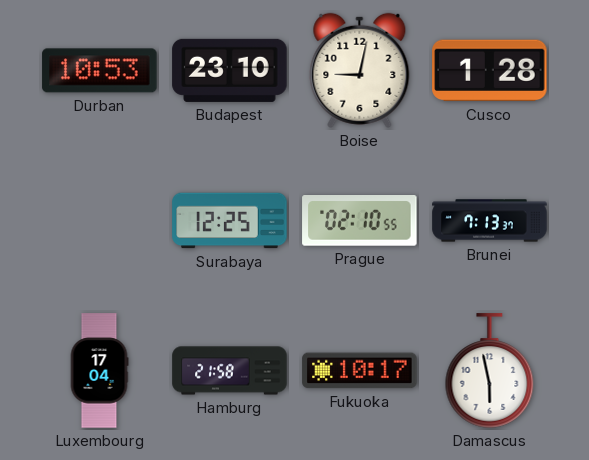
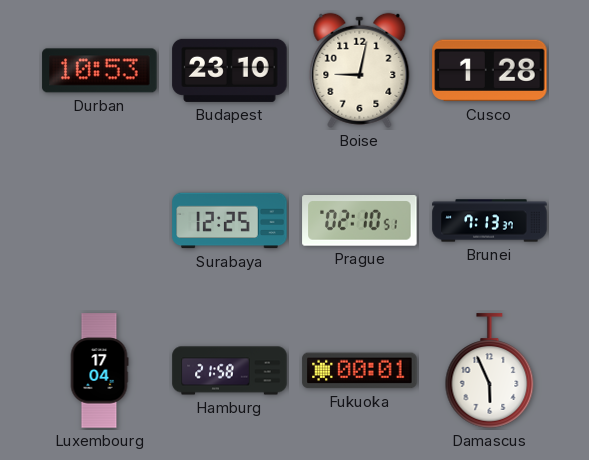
Prague: 02:10:55 -> 02:10:51 (360, 221)
Fukuoka: 10:17 -> 00:01 (360, 371)
Damascus: 5:58 -> 5:56 (490, 371)
